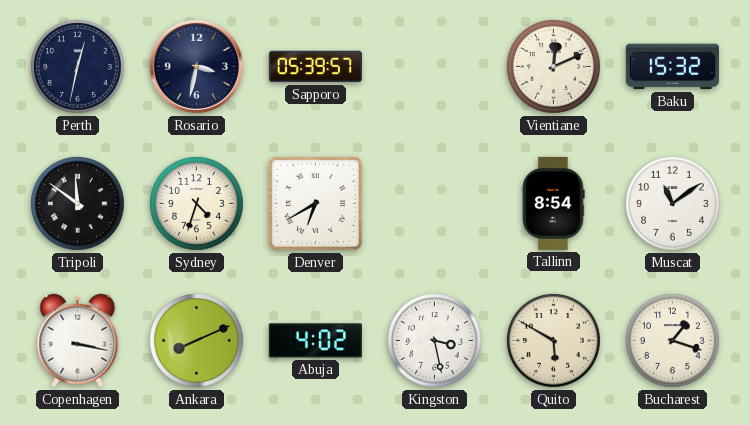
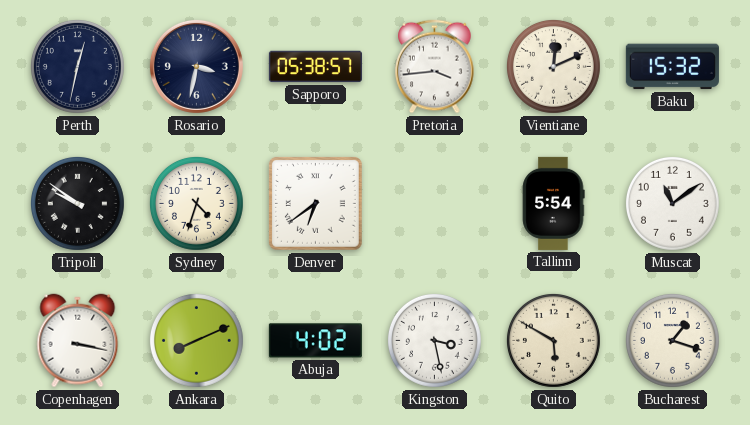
Sapporo: 05:39 -> 05:38 (315, 67)
Pretoria: none -> 3:44 (435, 67)
Tripoli: 11:51 -> 9:51 (77, 203)
Denver: 6:40 -> 6:39 (316, 204)
Tallinn: 8:54 -> 5:54 (554, 203)
